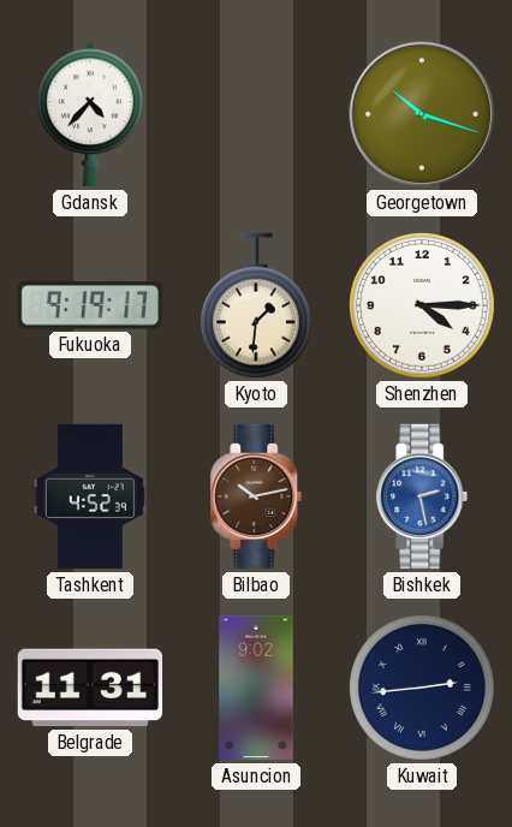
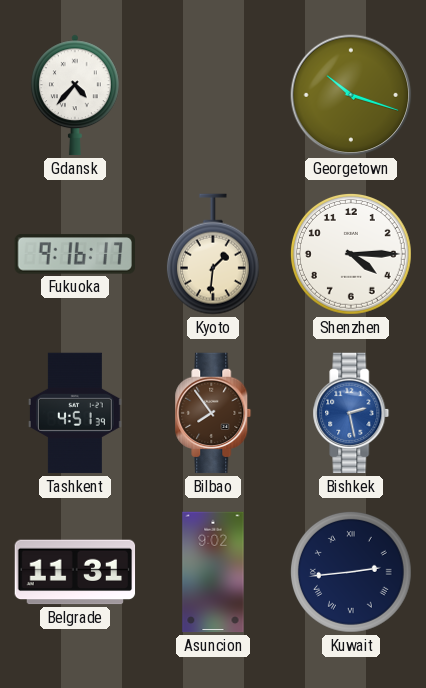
Fukuoka: 9:19 -> 9:16 (74, 254)
Tashkent: 4:52 -> 4:51 (75, 413)
Bilbao: 10:13 -> 7:54 (213, 413)
